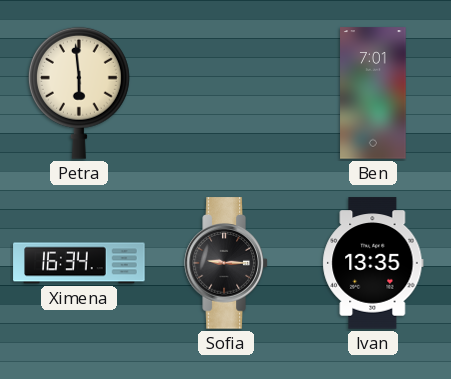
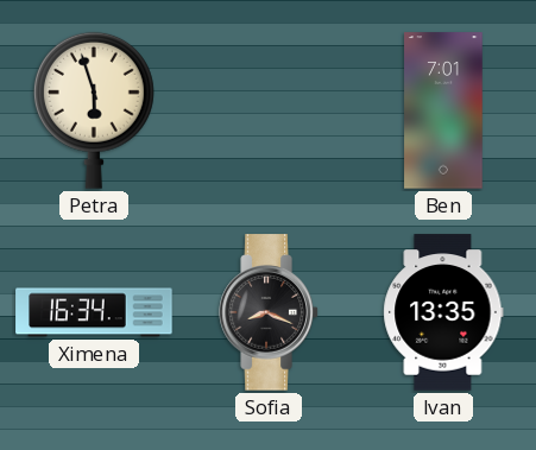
Petra: 5:59 -> 5:57 (94, 110)
Sofia: 9:15 -> 8:19 (269, 312)
